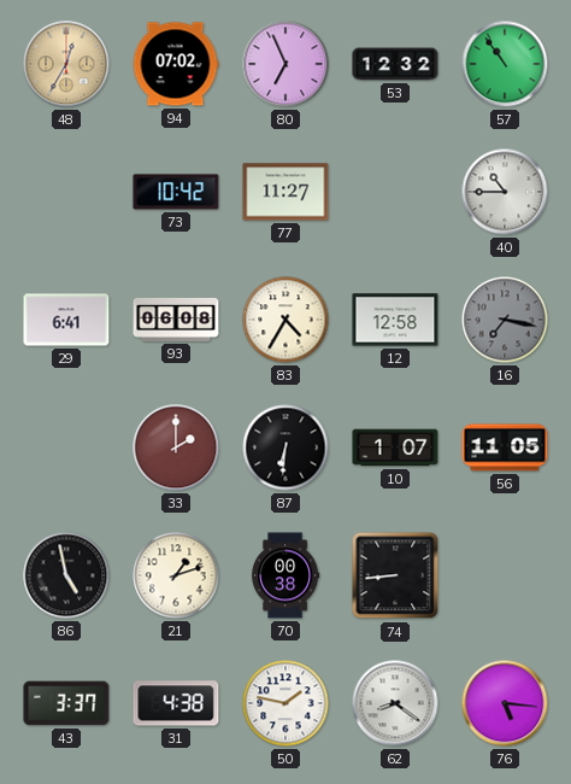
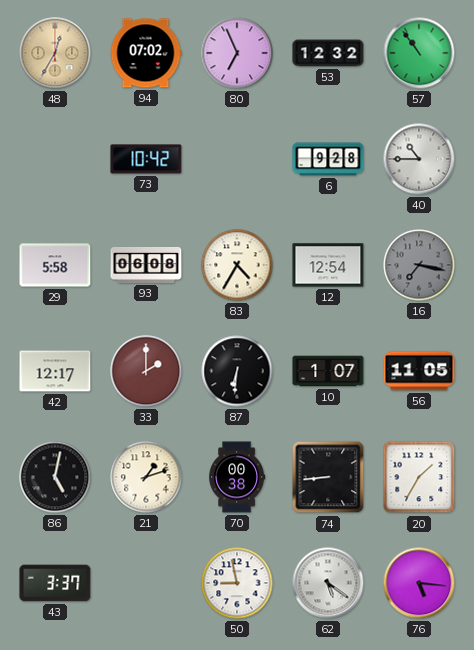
77: 11:27 -> none (285, 192)
6: none -> 9:28 (328, 159)
29: 6:41 -> 5:58 (55, 265)
12: 12:58 -> 12:54 (328, 265)
42: none -> 12:17 (55, 371)
86: 4:58 -> 5:02 (55, 477)
20: none -> 1:35 (419, 477)
31: 4:38 -> none (176, 703)
50: 1:47 -> 8:58 (237, 583)
62: 8:21 -> 5:21 (328, 583)
